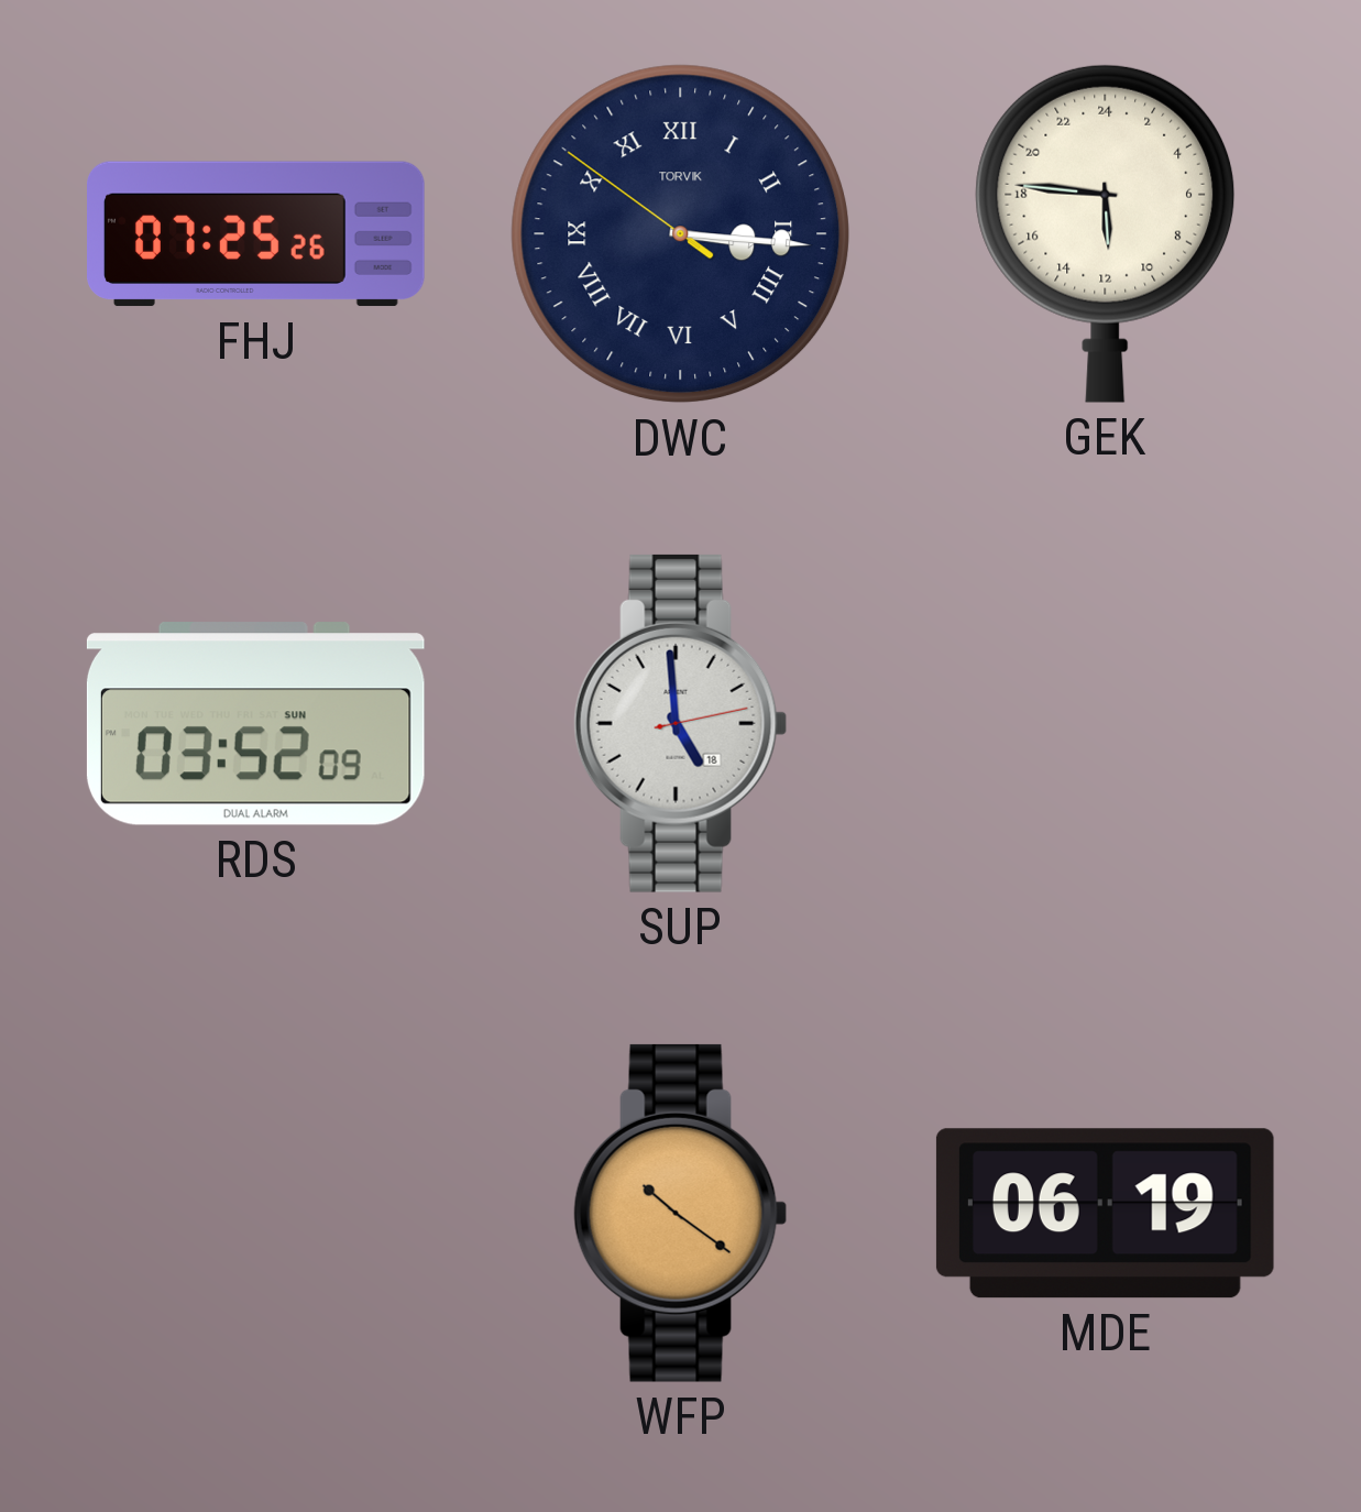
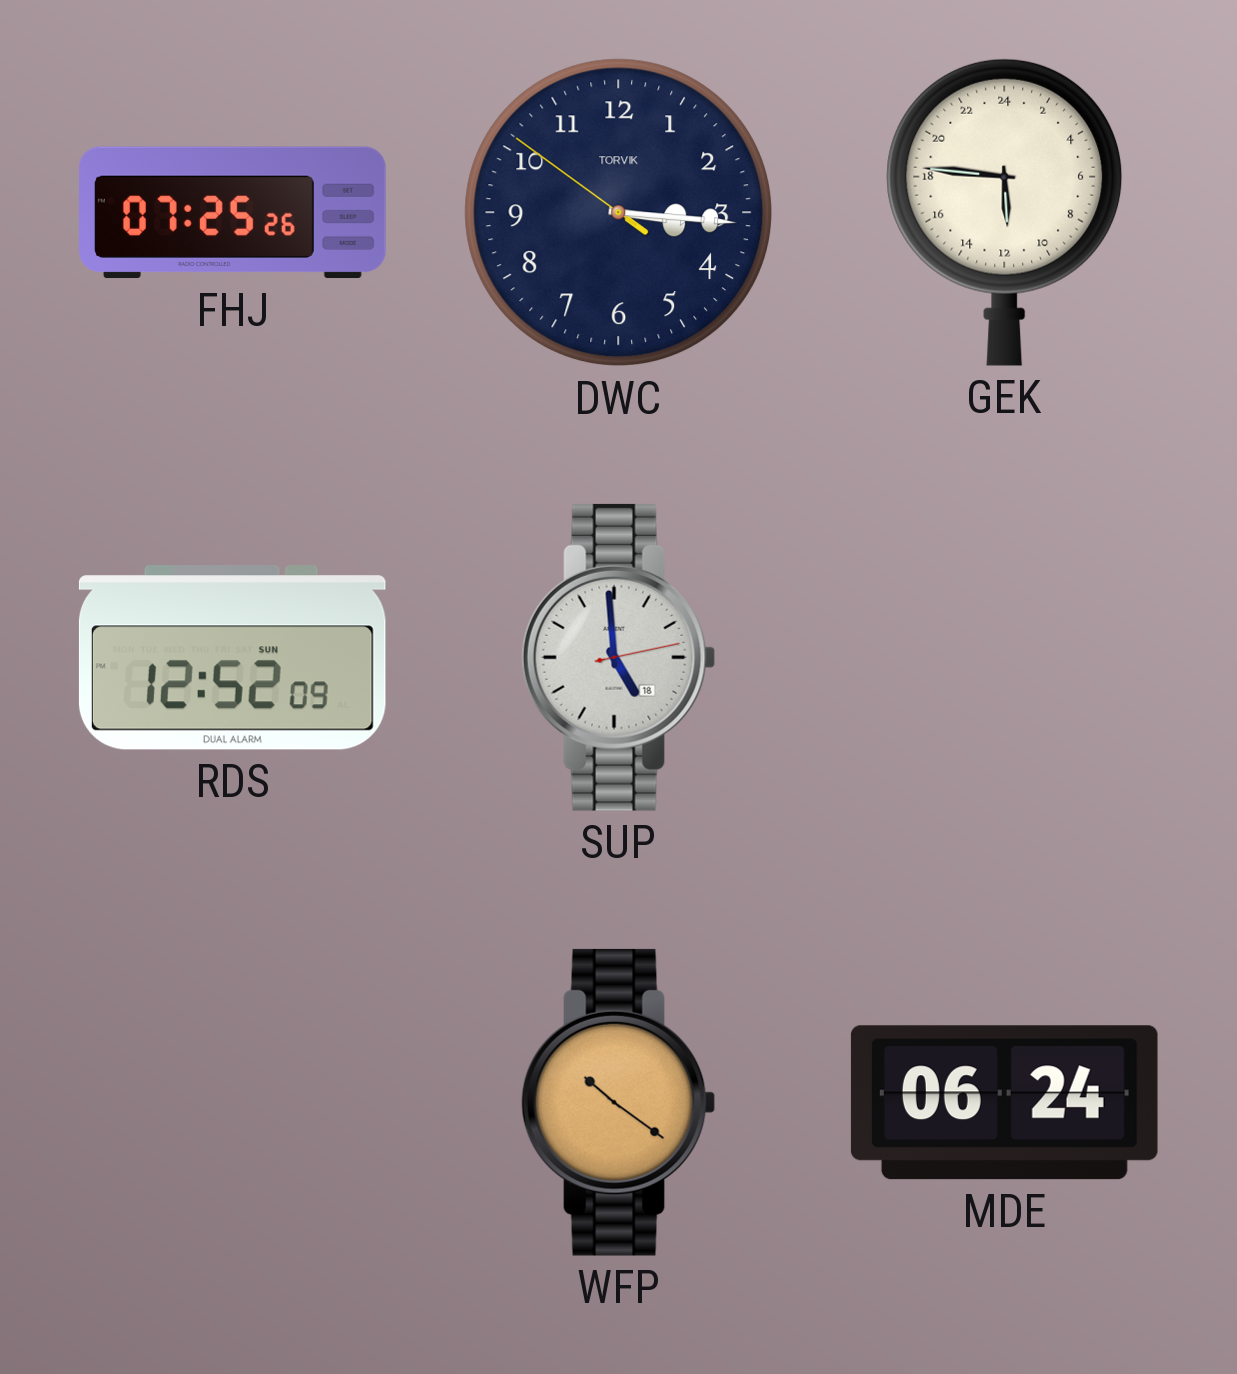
DWC numerals: Roman -> Arabic (619, 213)
RDS: 03:52 -> 12:52 (232, 658)
MDE: 06:19 -> 06:24 (1004, 1103)
